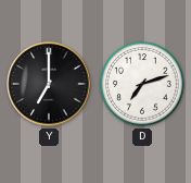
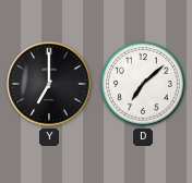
D: 7:12 -> 7:08 (144, 85)
